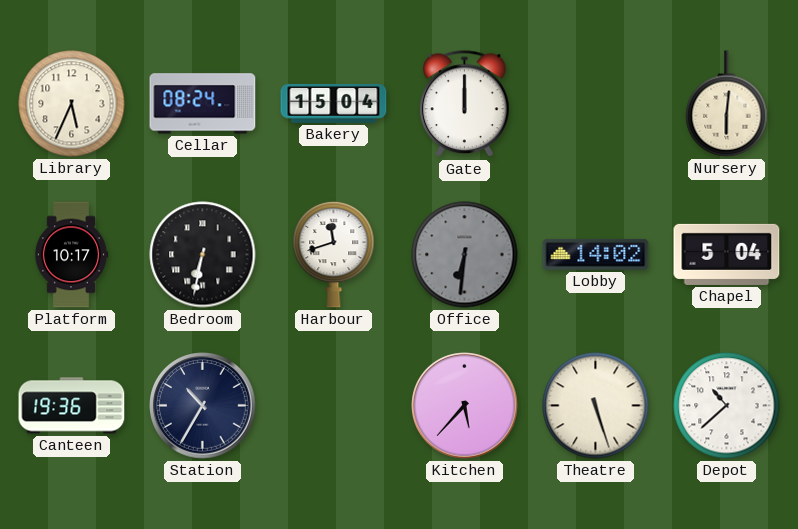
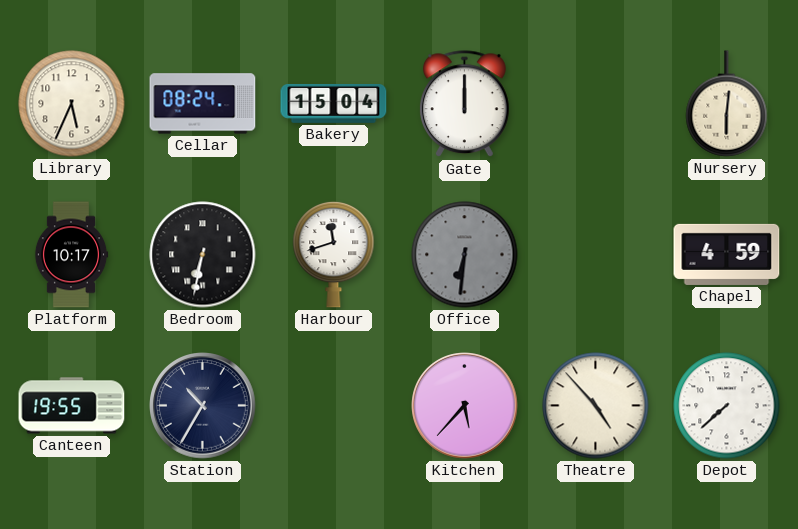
Lobby: 14:02 -> none (596, 254)
Chapel: 5:04 -> 4:59 (727, 254)
Canteen: 19:36 -> 19:55 (72, 406)
Theatre: 5:27 -> 4:53 (596, 406)
Depot: 10:38 -> 7:38 (727, 406)
